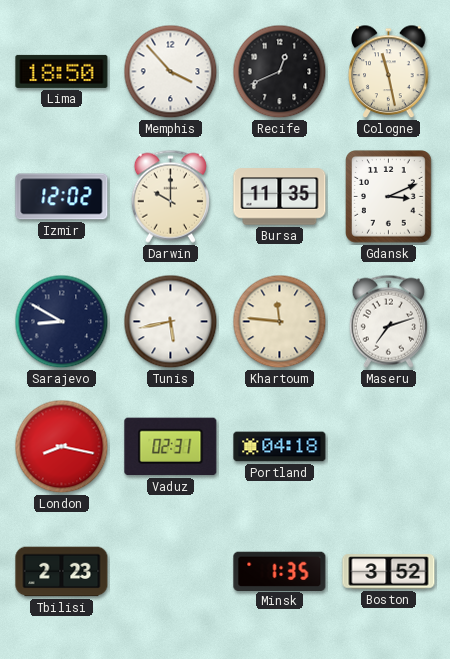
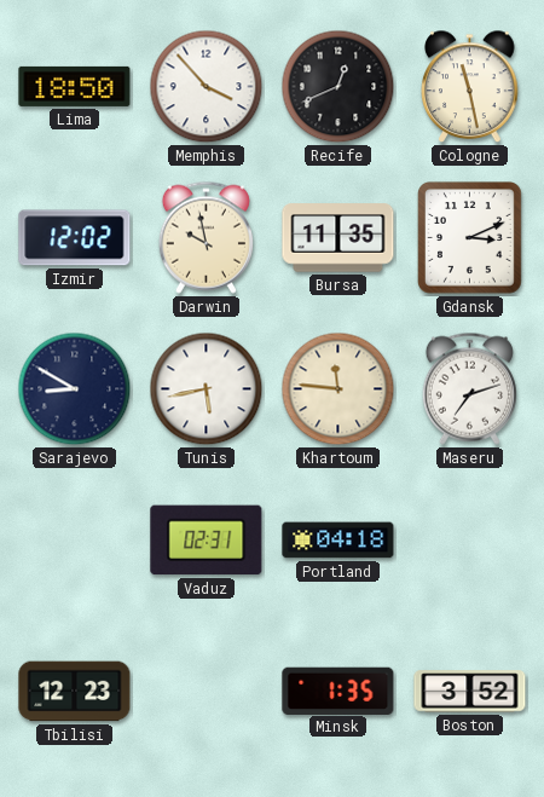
Darwin: 10:00 -> 9:58 (206, 237)
London: 8:17 -> none (62, 447)
Tbilisi: 2:23 -> 12:23 (75, 692)
